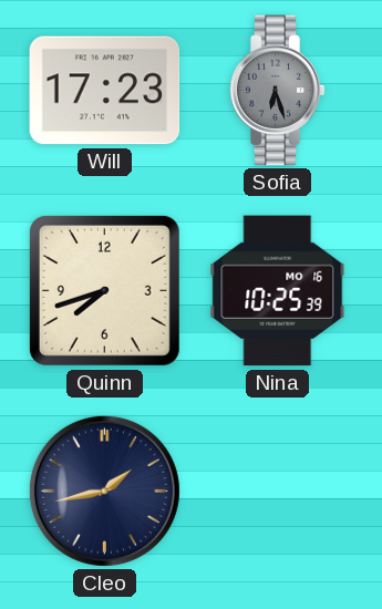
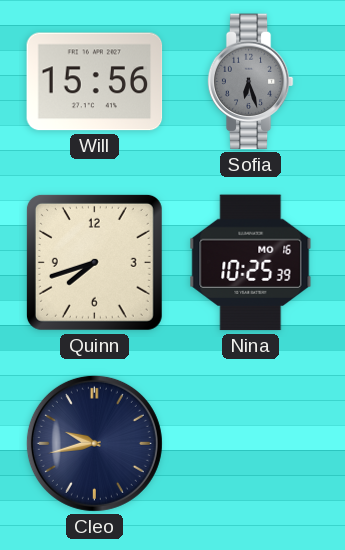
Will: 17:23 -> 15:56 (95, 82)
Cleo: 1:43 -> 9:43 (94, 443)
